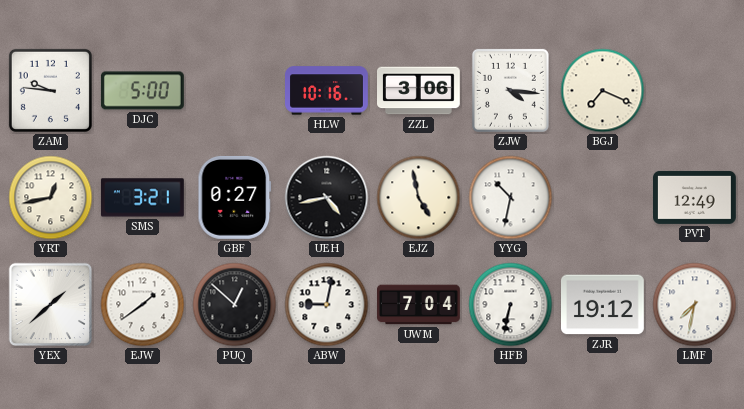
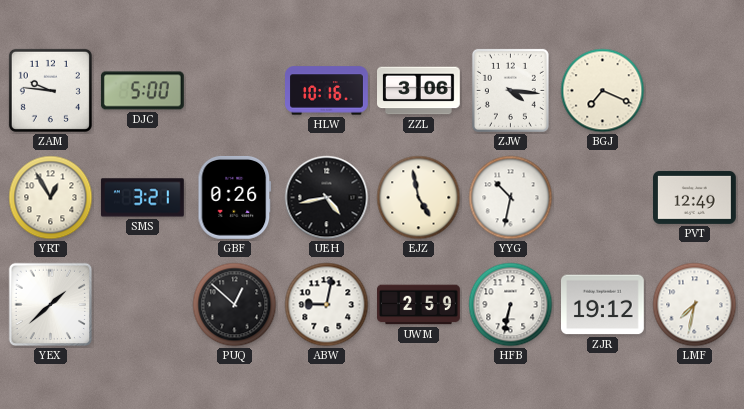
YRT: 12:43 -> 12:55 (51, 198)
GBF: 0:27 -> 0:26 (235, 197)
EJW: 1:39 -> none (143, 305)
UWM: 7:04 -> 2:59 (419, 305)
